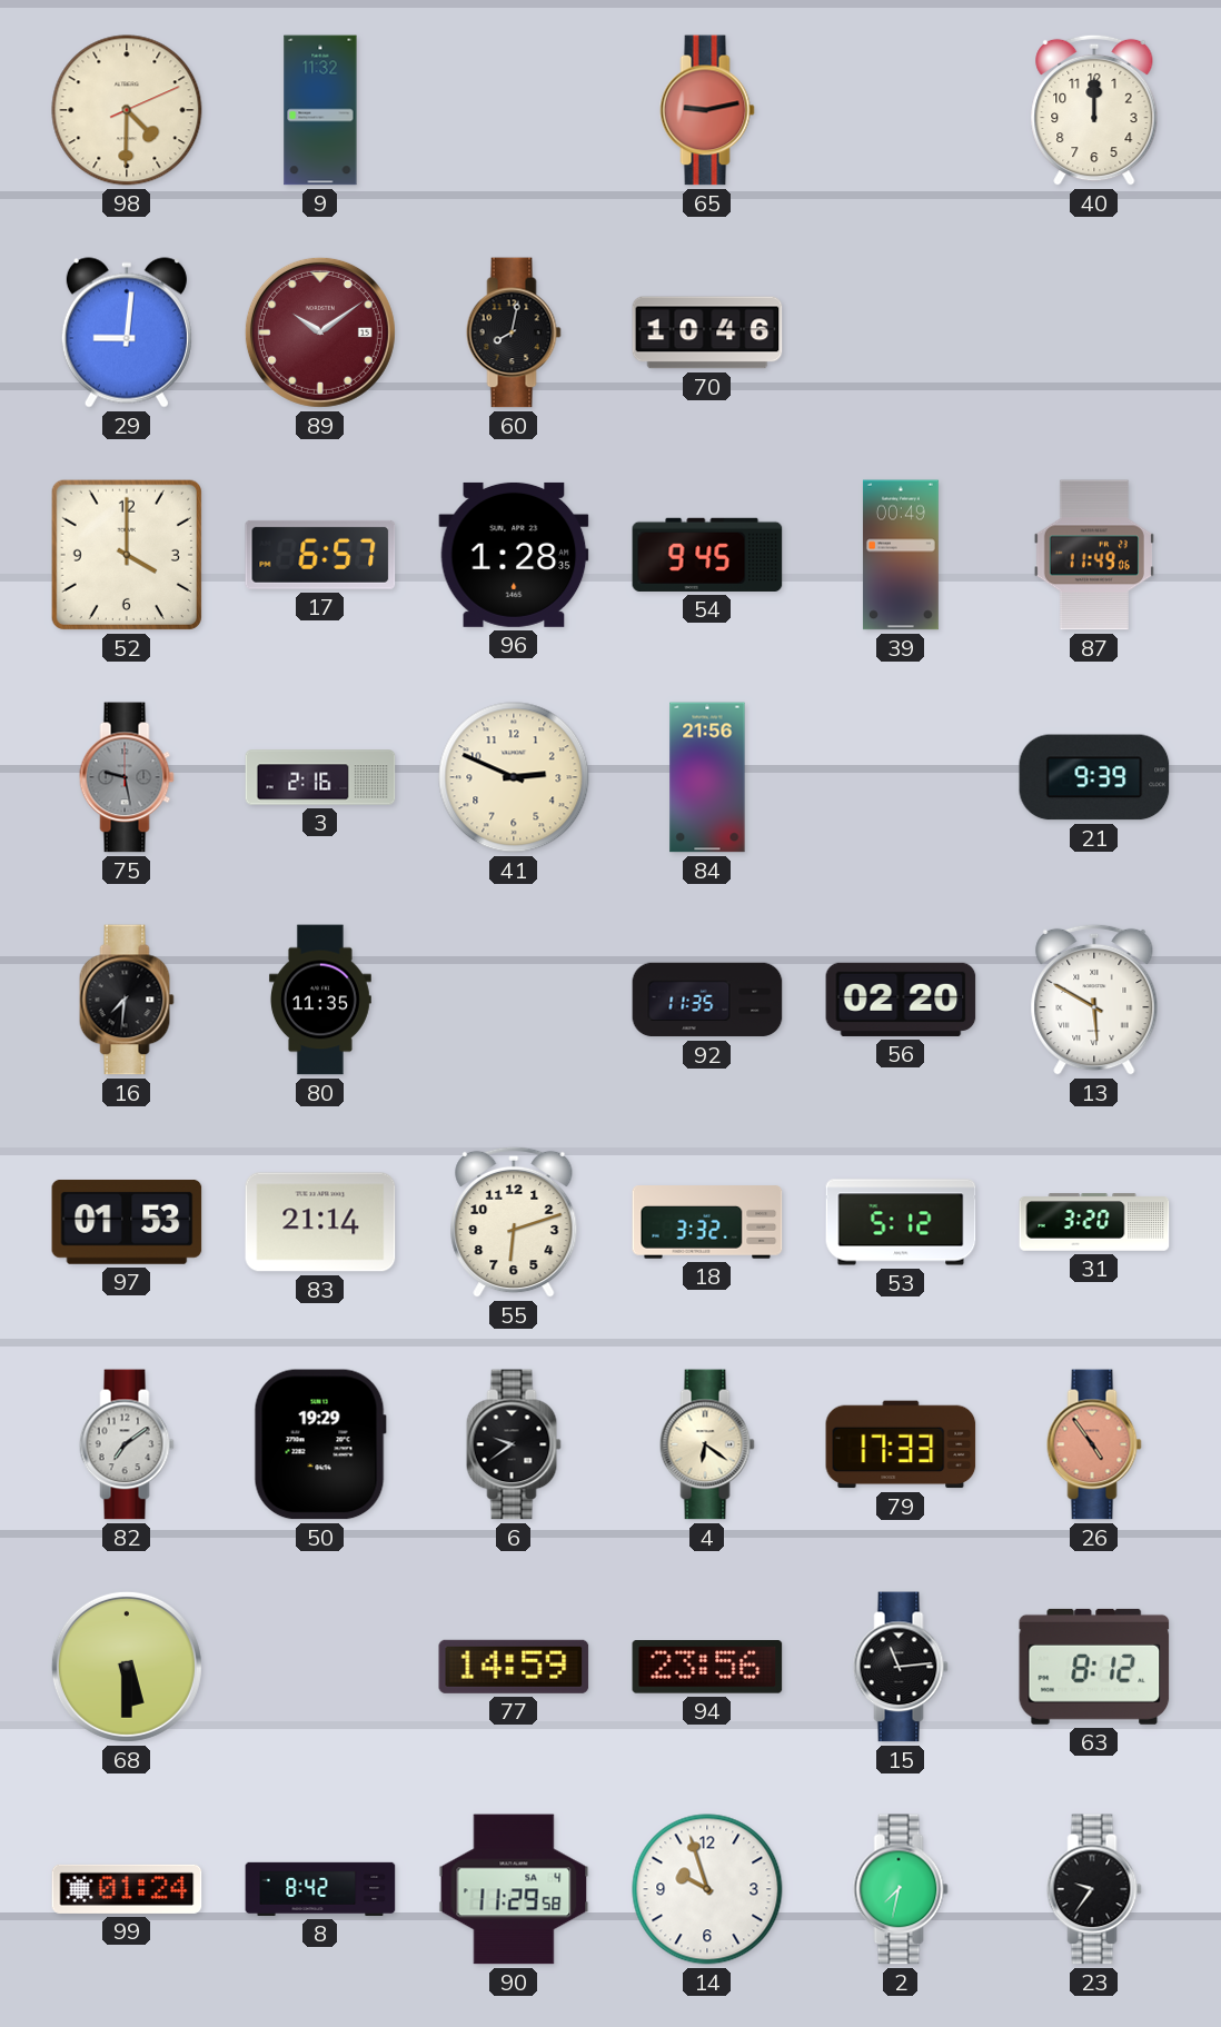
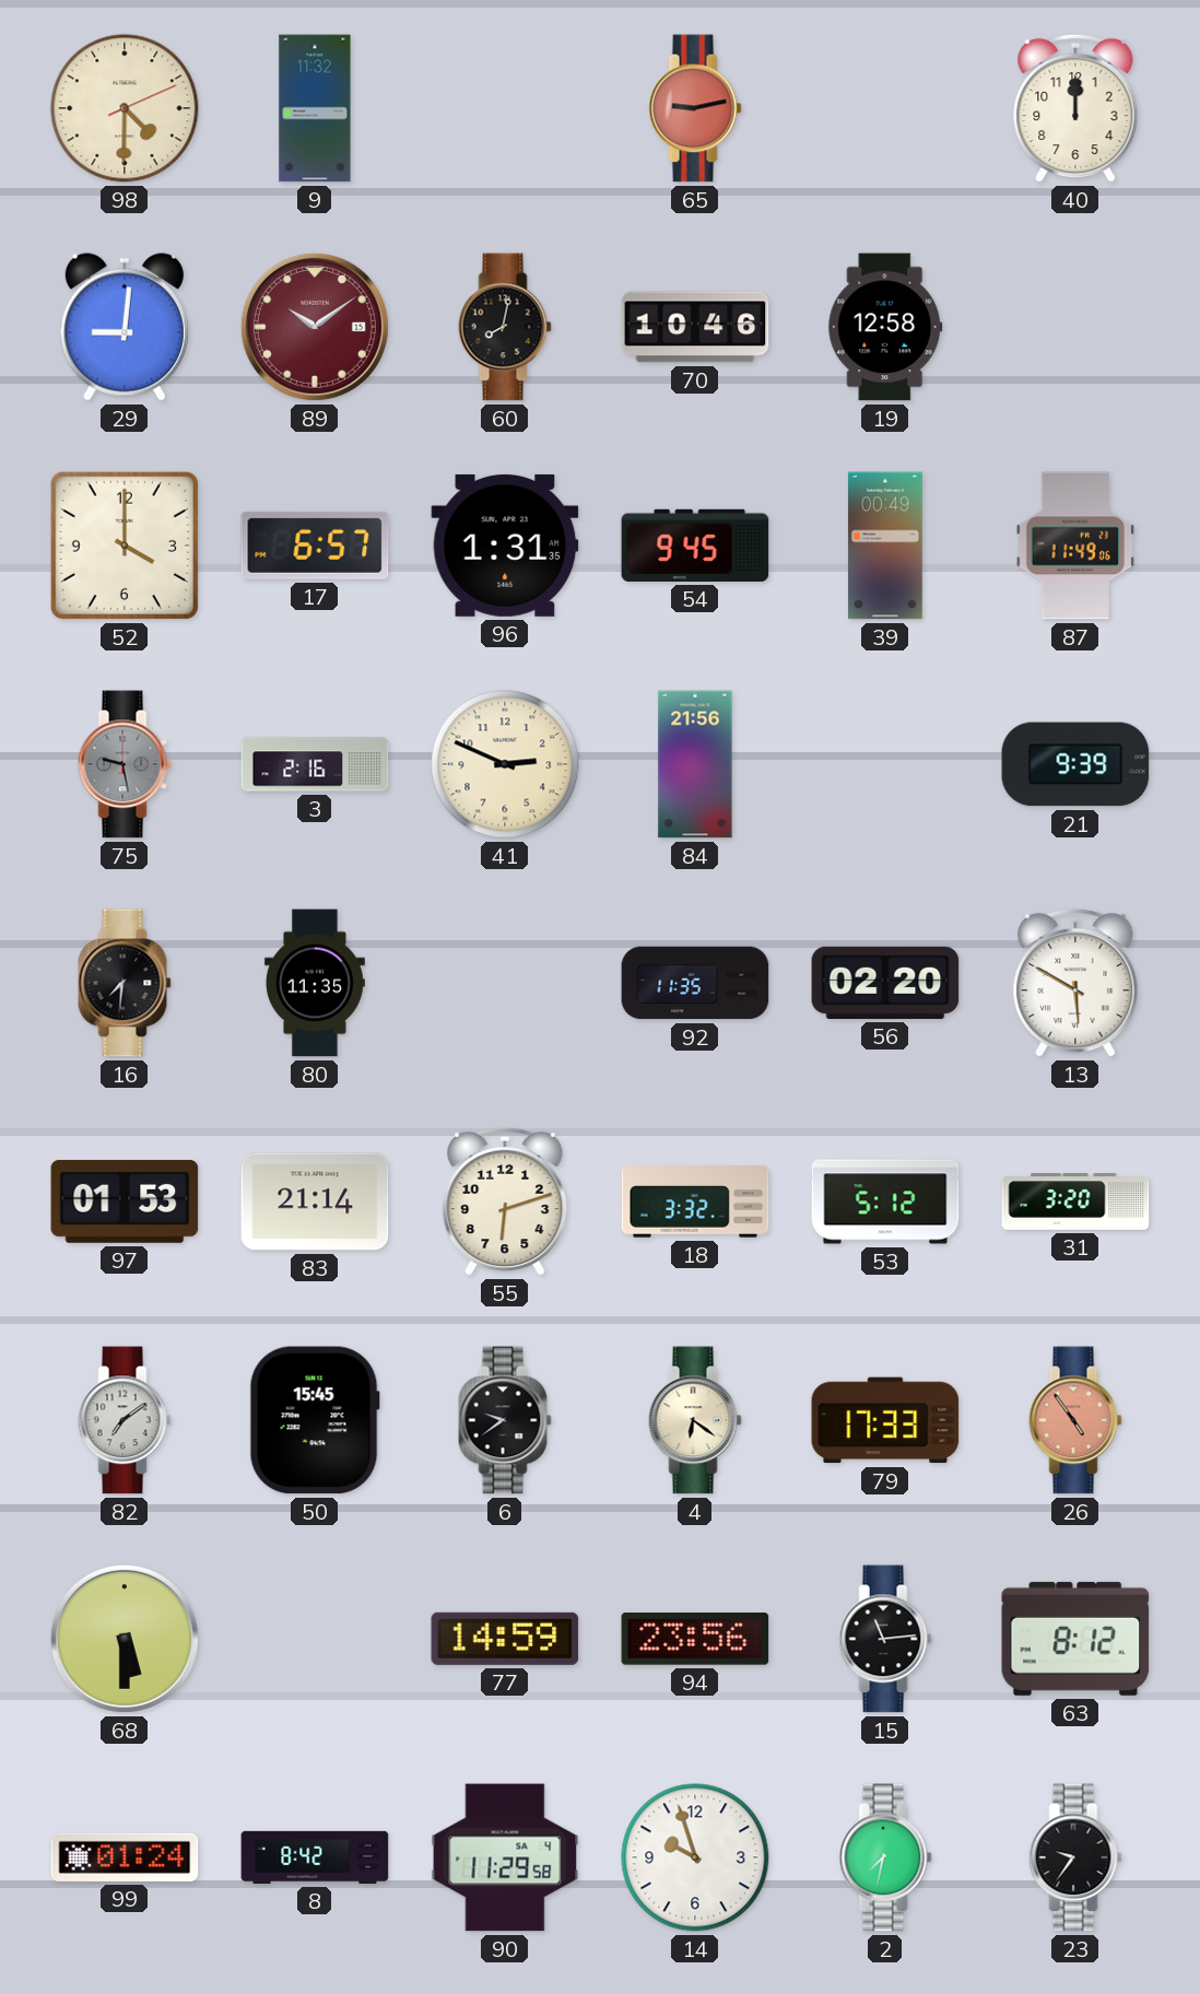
19: none -> 12:58 (885, 327)
96: 1:28 -> 1:31 (505, 546)
50: 19:29 -> 15:45 (315, 1420)
